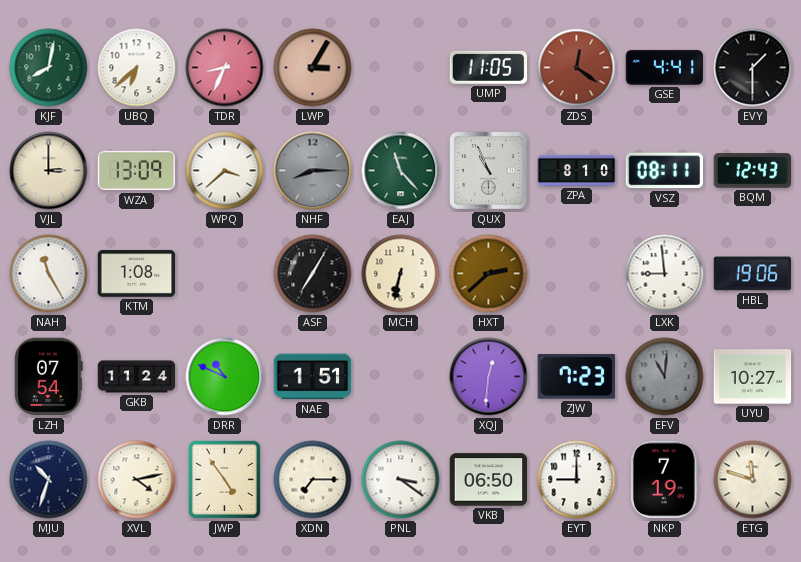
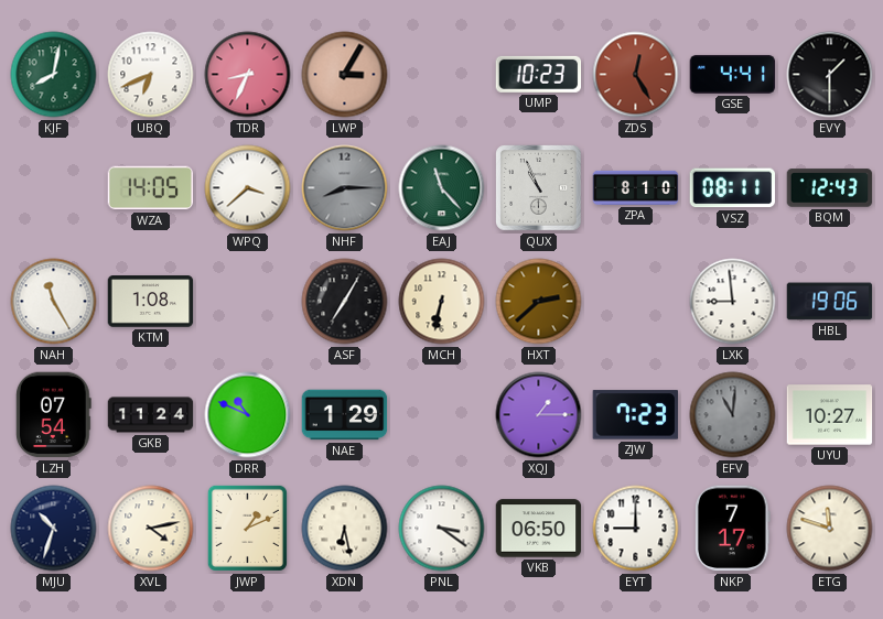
UBQ: 6:38 -> 6:41 (151, 75)
UMP: 11:05 -> 10:23 (539, 74)
ZDS: 12:21 -> 12:25 (636, 75)
VJL: 3:00 -> none (49, 171)
WZA: 13:09 -> 14:05 (151, 188)
NAE: 1:51 -> 1:29 (345, 415)
XQJ: 12:31 -> 1:15 (539, 415)
JWP: 4:54 -> 1:11 (247, 528)
XDN: 7:15 -> 6:28 (345, 529)
NKP: 7:19 -> 7:17 (733, 529)
